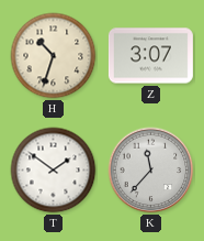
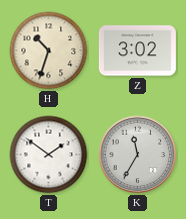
Z: 3:07 -> 3:02 (137, 51)
K: 11:37 -> 11:35 (138, 155)
